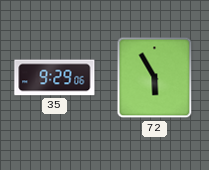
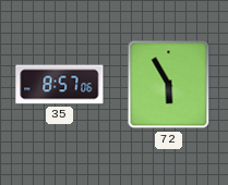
35: 9:29 -> 8:57 (60, 85)
